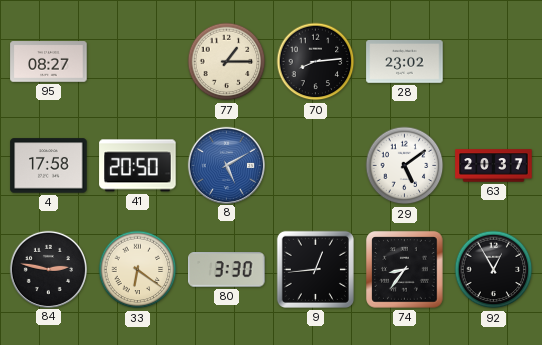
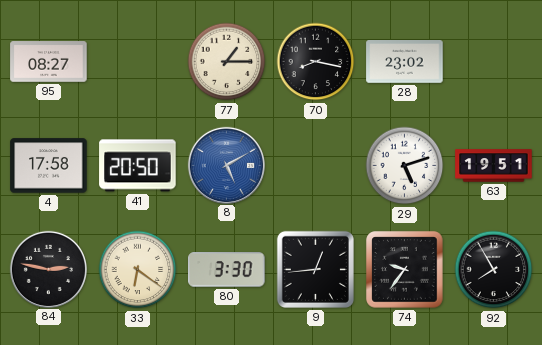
70: 8:14 -> 8:17 (316, 62)
29: 5:09 -> 5:12 (405, 166)
63: 20:37 -> 19:51 (494, 166)
74: 8:36 -> 9:36 (405, 270)
92: 12:55 -> 7:55 (494, 270)
